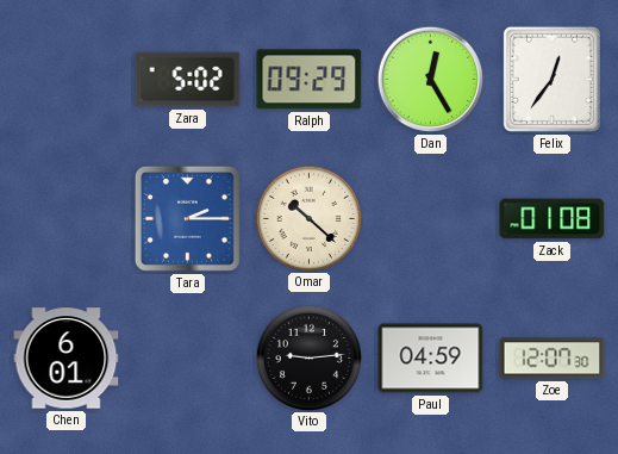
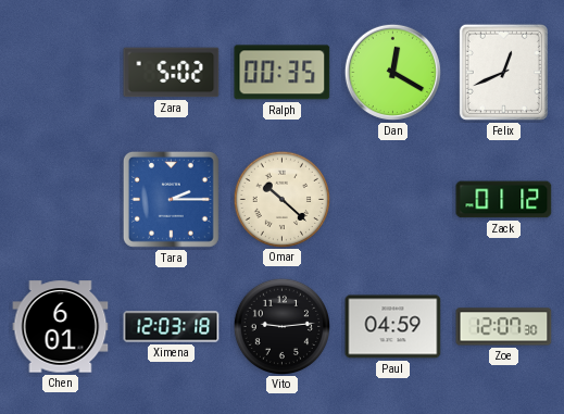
Ralph: 09:29 -> 00:35 (283, 73)
Dan: 12:25 -> 12:20 (392, 72)
Felix: 12:36 -> 12:41 (503, 72)
Zack: 01:08 -> 01:12 (504, 200)
Ximena: none -> 12:03 (172, 327)
